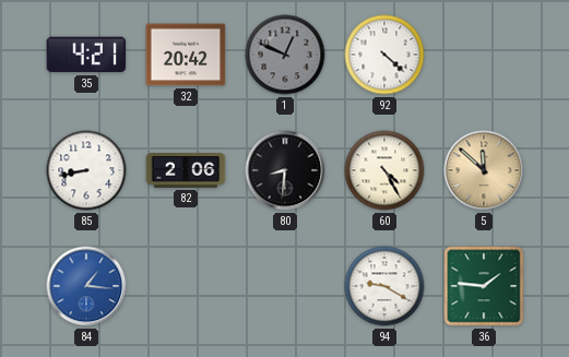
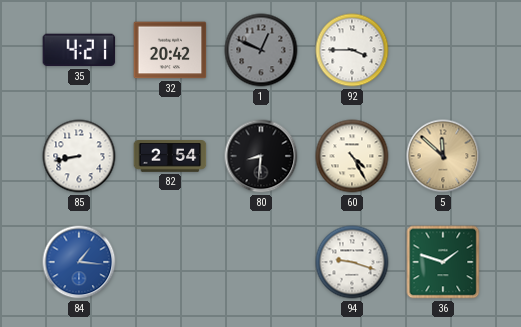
92: 4:22 -> 3:45 (352, 50)
82: 2:06 -> 2:54 (170, 157)
94: 9:20 -> 9:18 (352, 262)
36: 1:46 -> 1:48 (443, 262)
